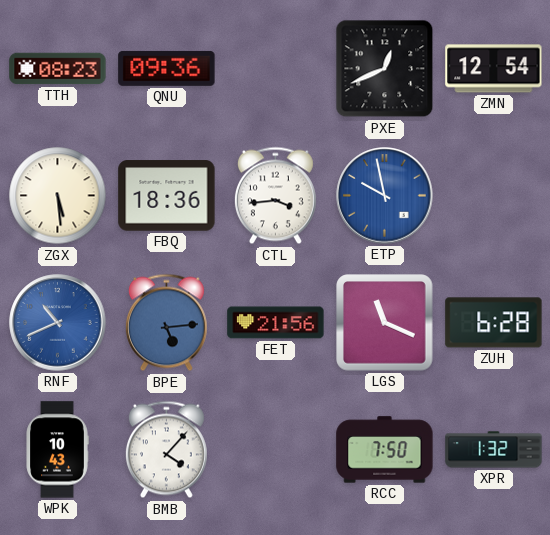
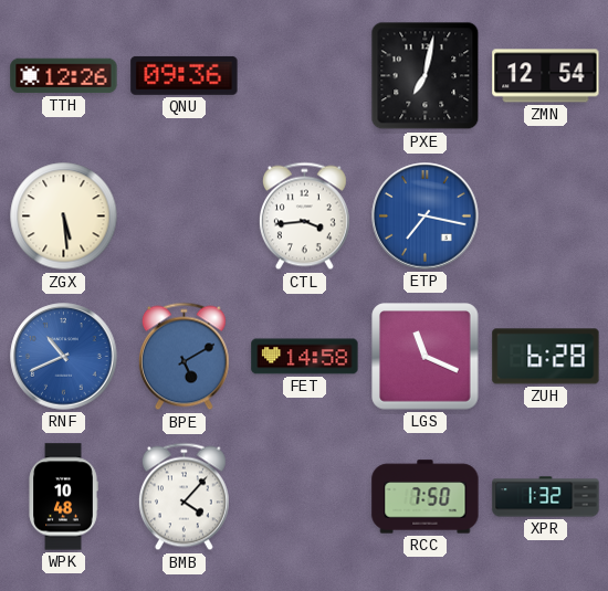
TTH: 08:23 -> 12:26 (64, 76)
PXE: 12:41 -> 7:02 (426, 76)
FBQ: 18:36 -> none (167, 196)
ETP: 9:58 -> 7:17 (426, 217)
BPE: 5:14 -> 5:10 (184, 357)
FET: 21:56 -> 14:58 (305, 357)
WPK: 10:43 -> 10:48 (63, 497)
